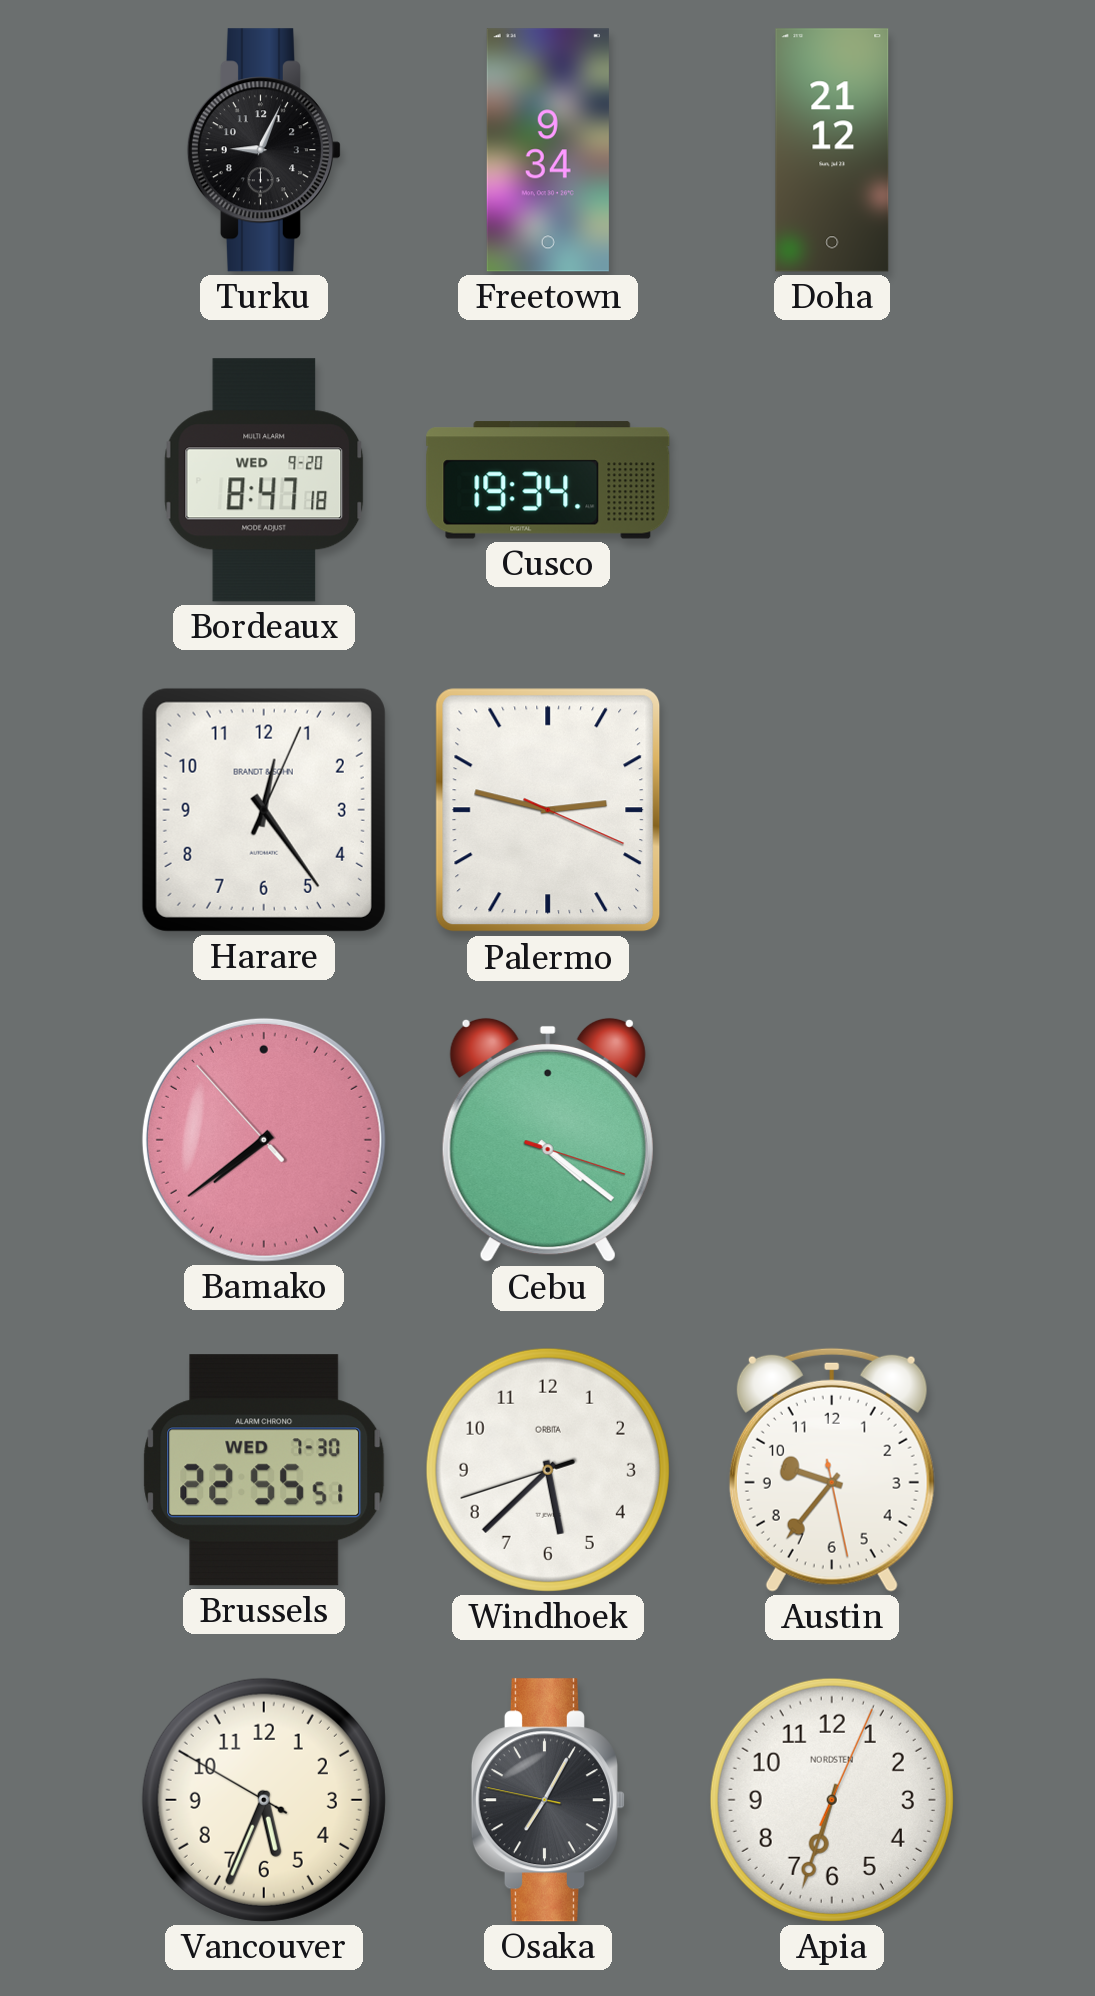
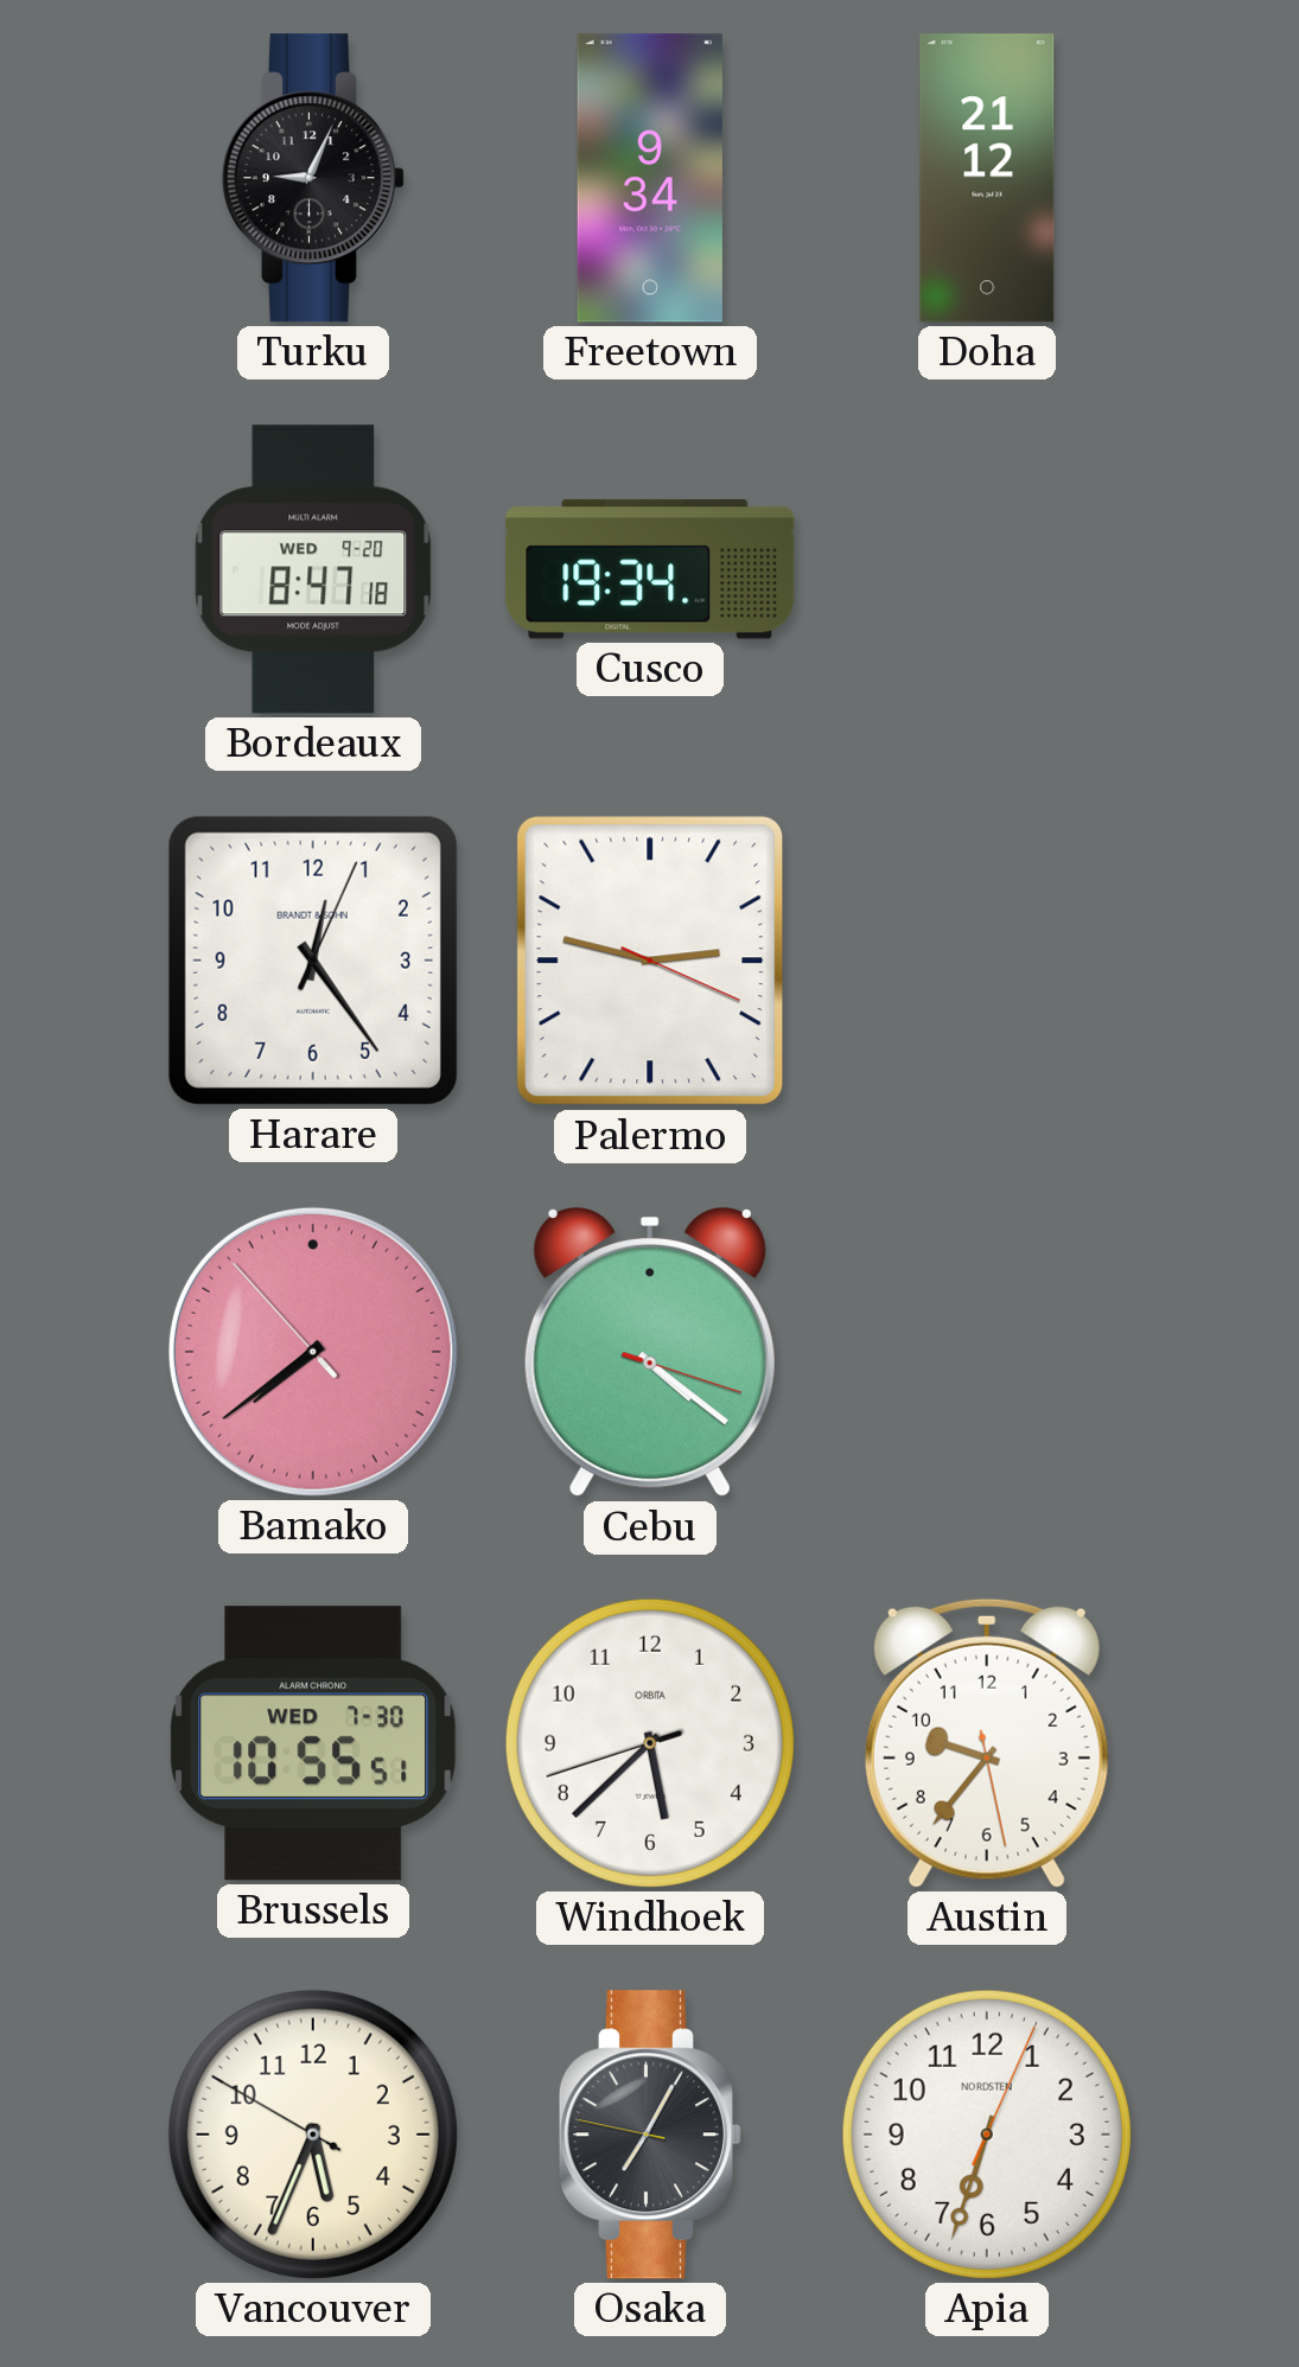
Brussels: 22:55 -> 10:55 (313, 1743)
